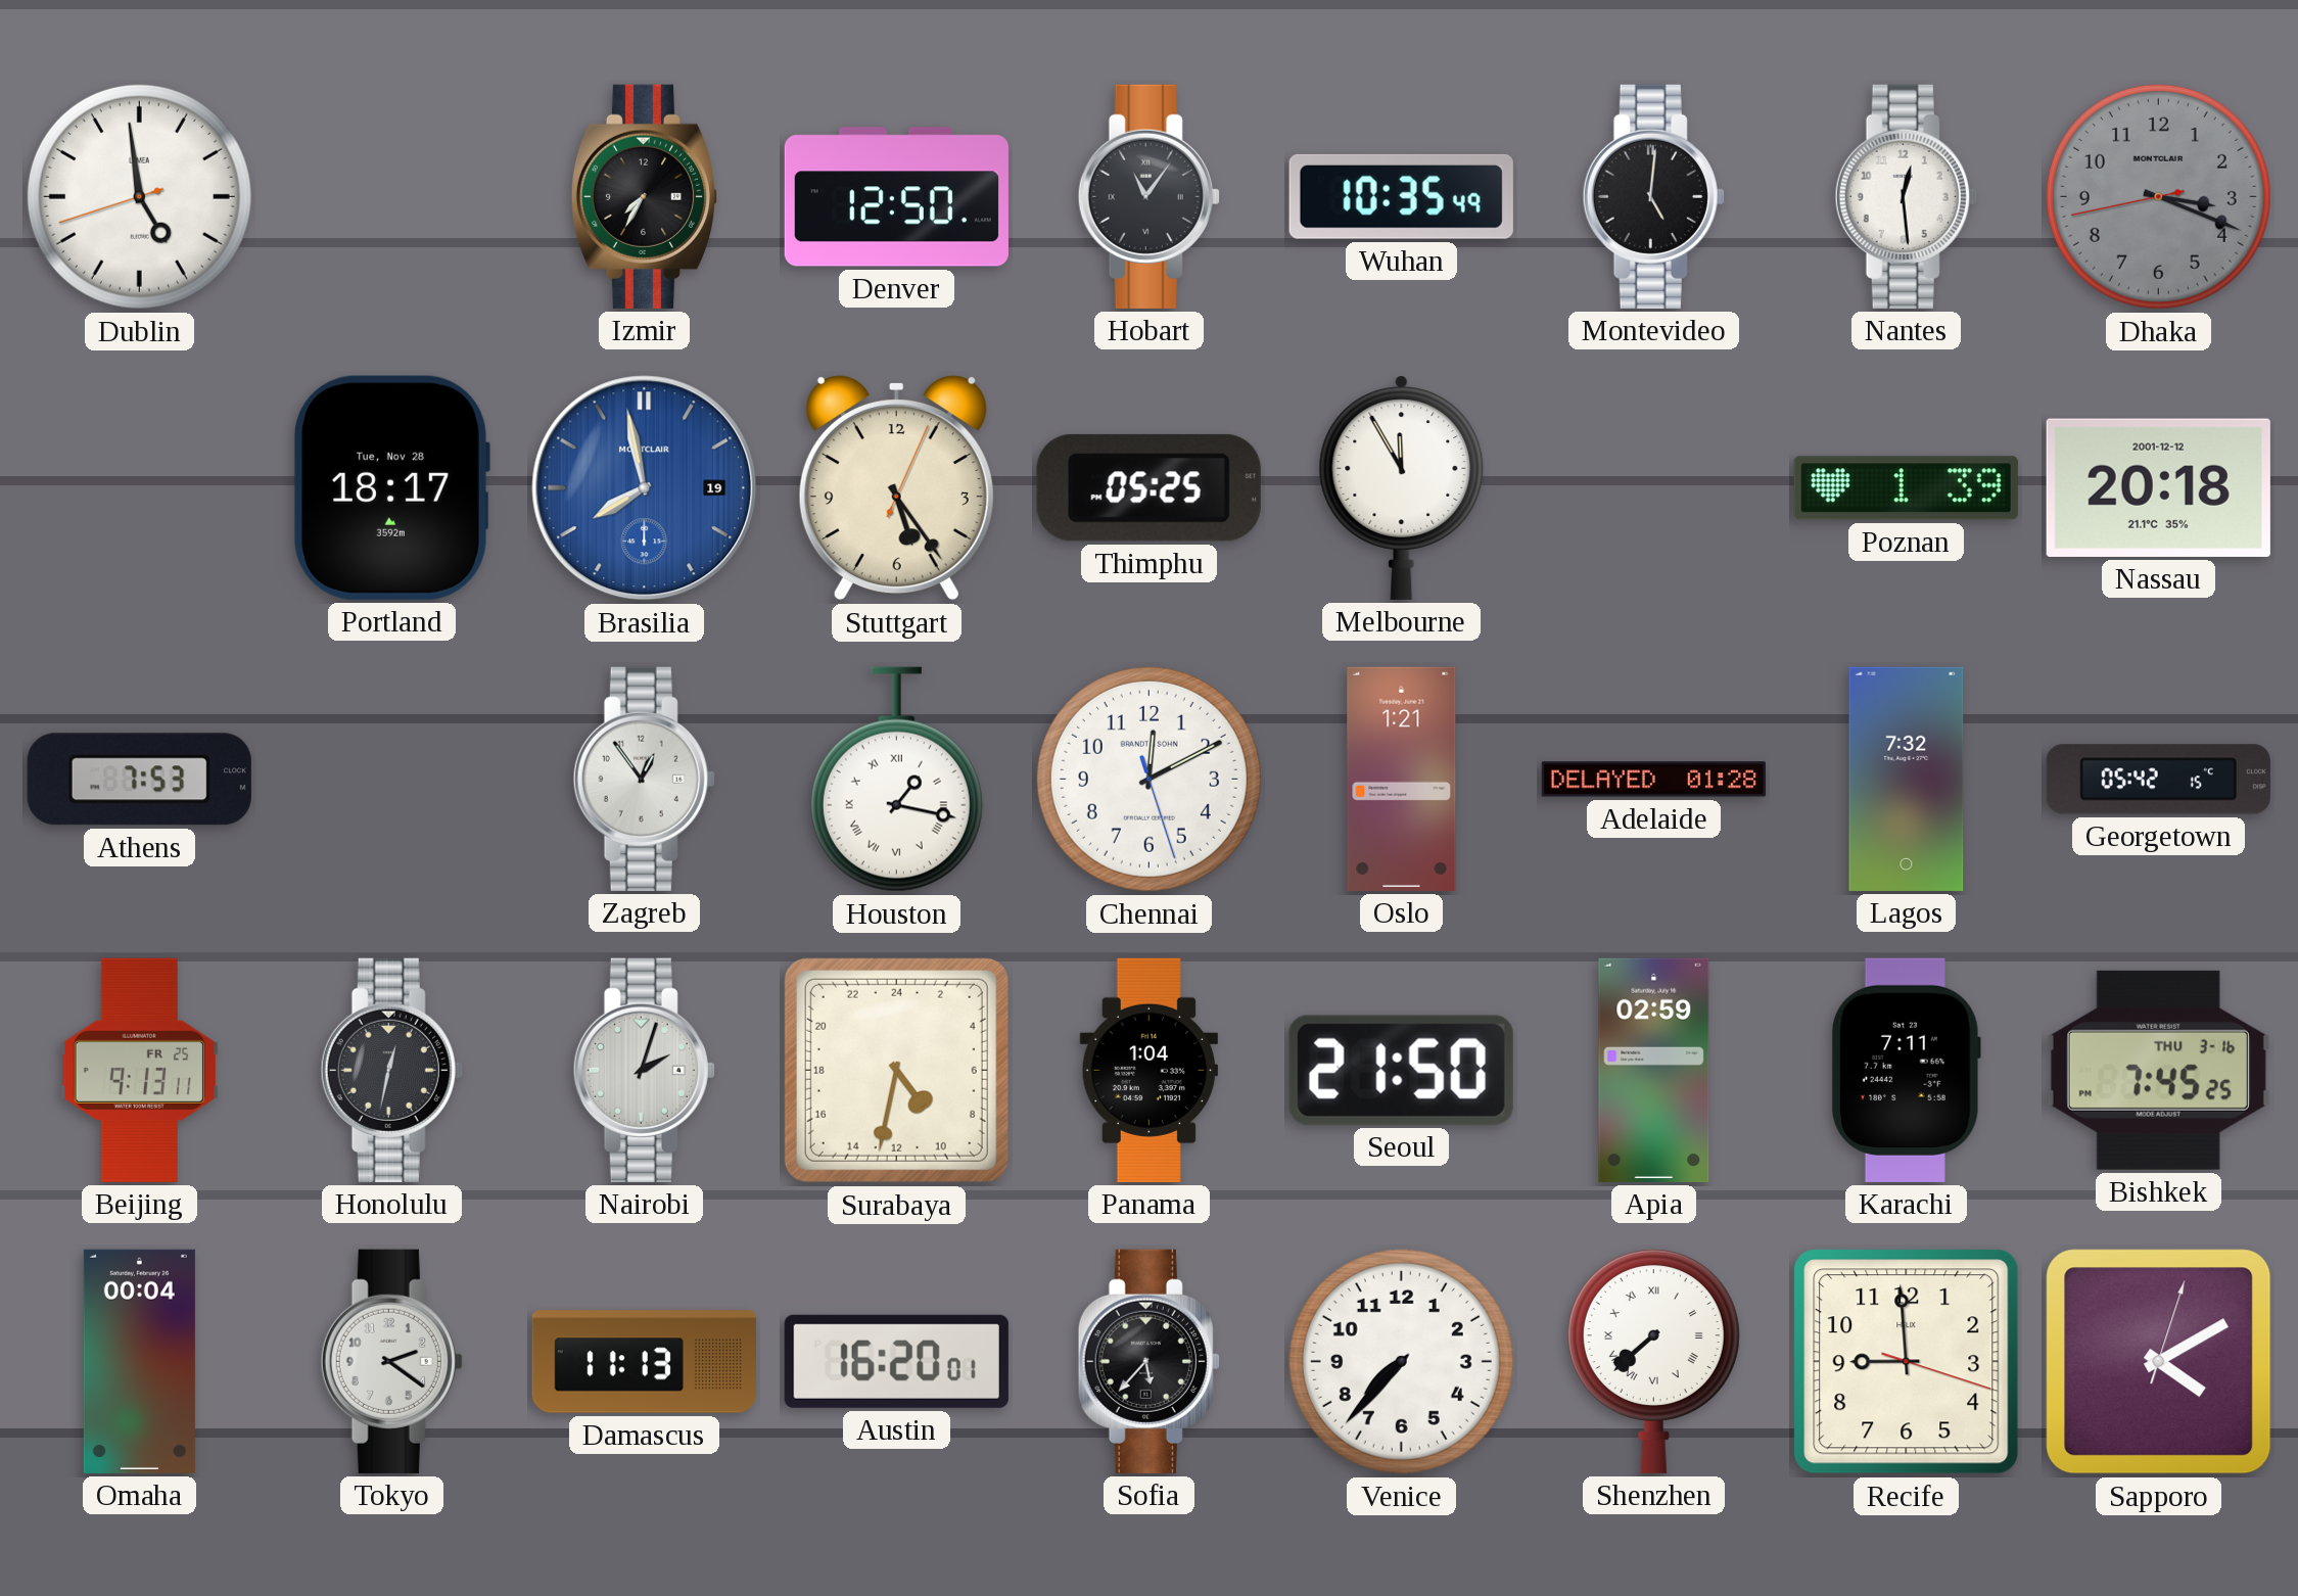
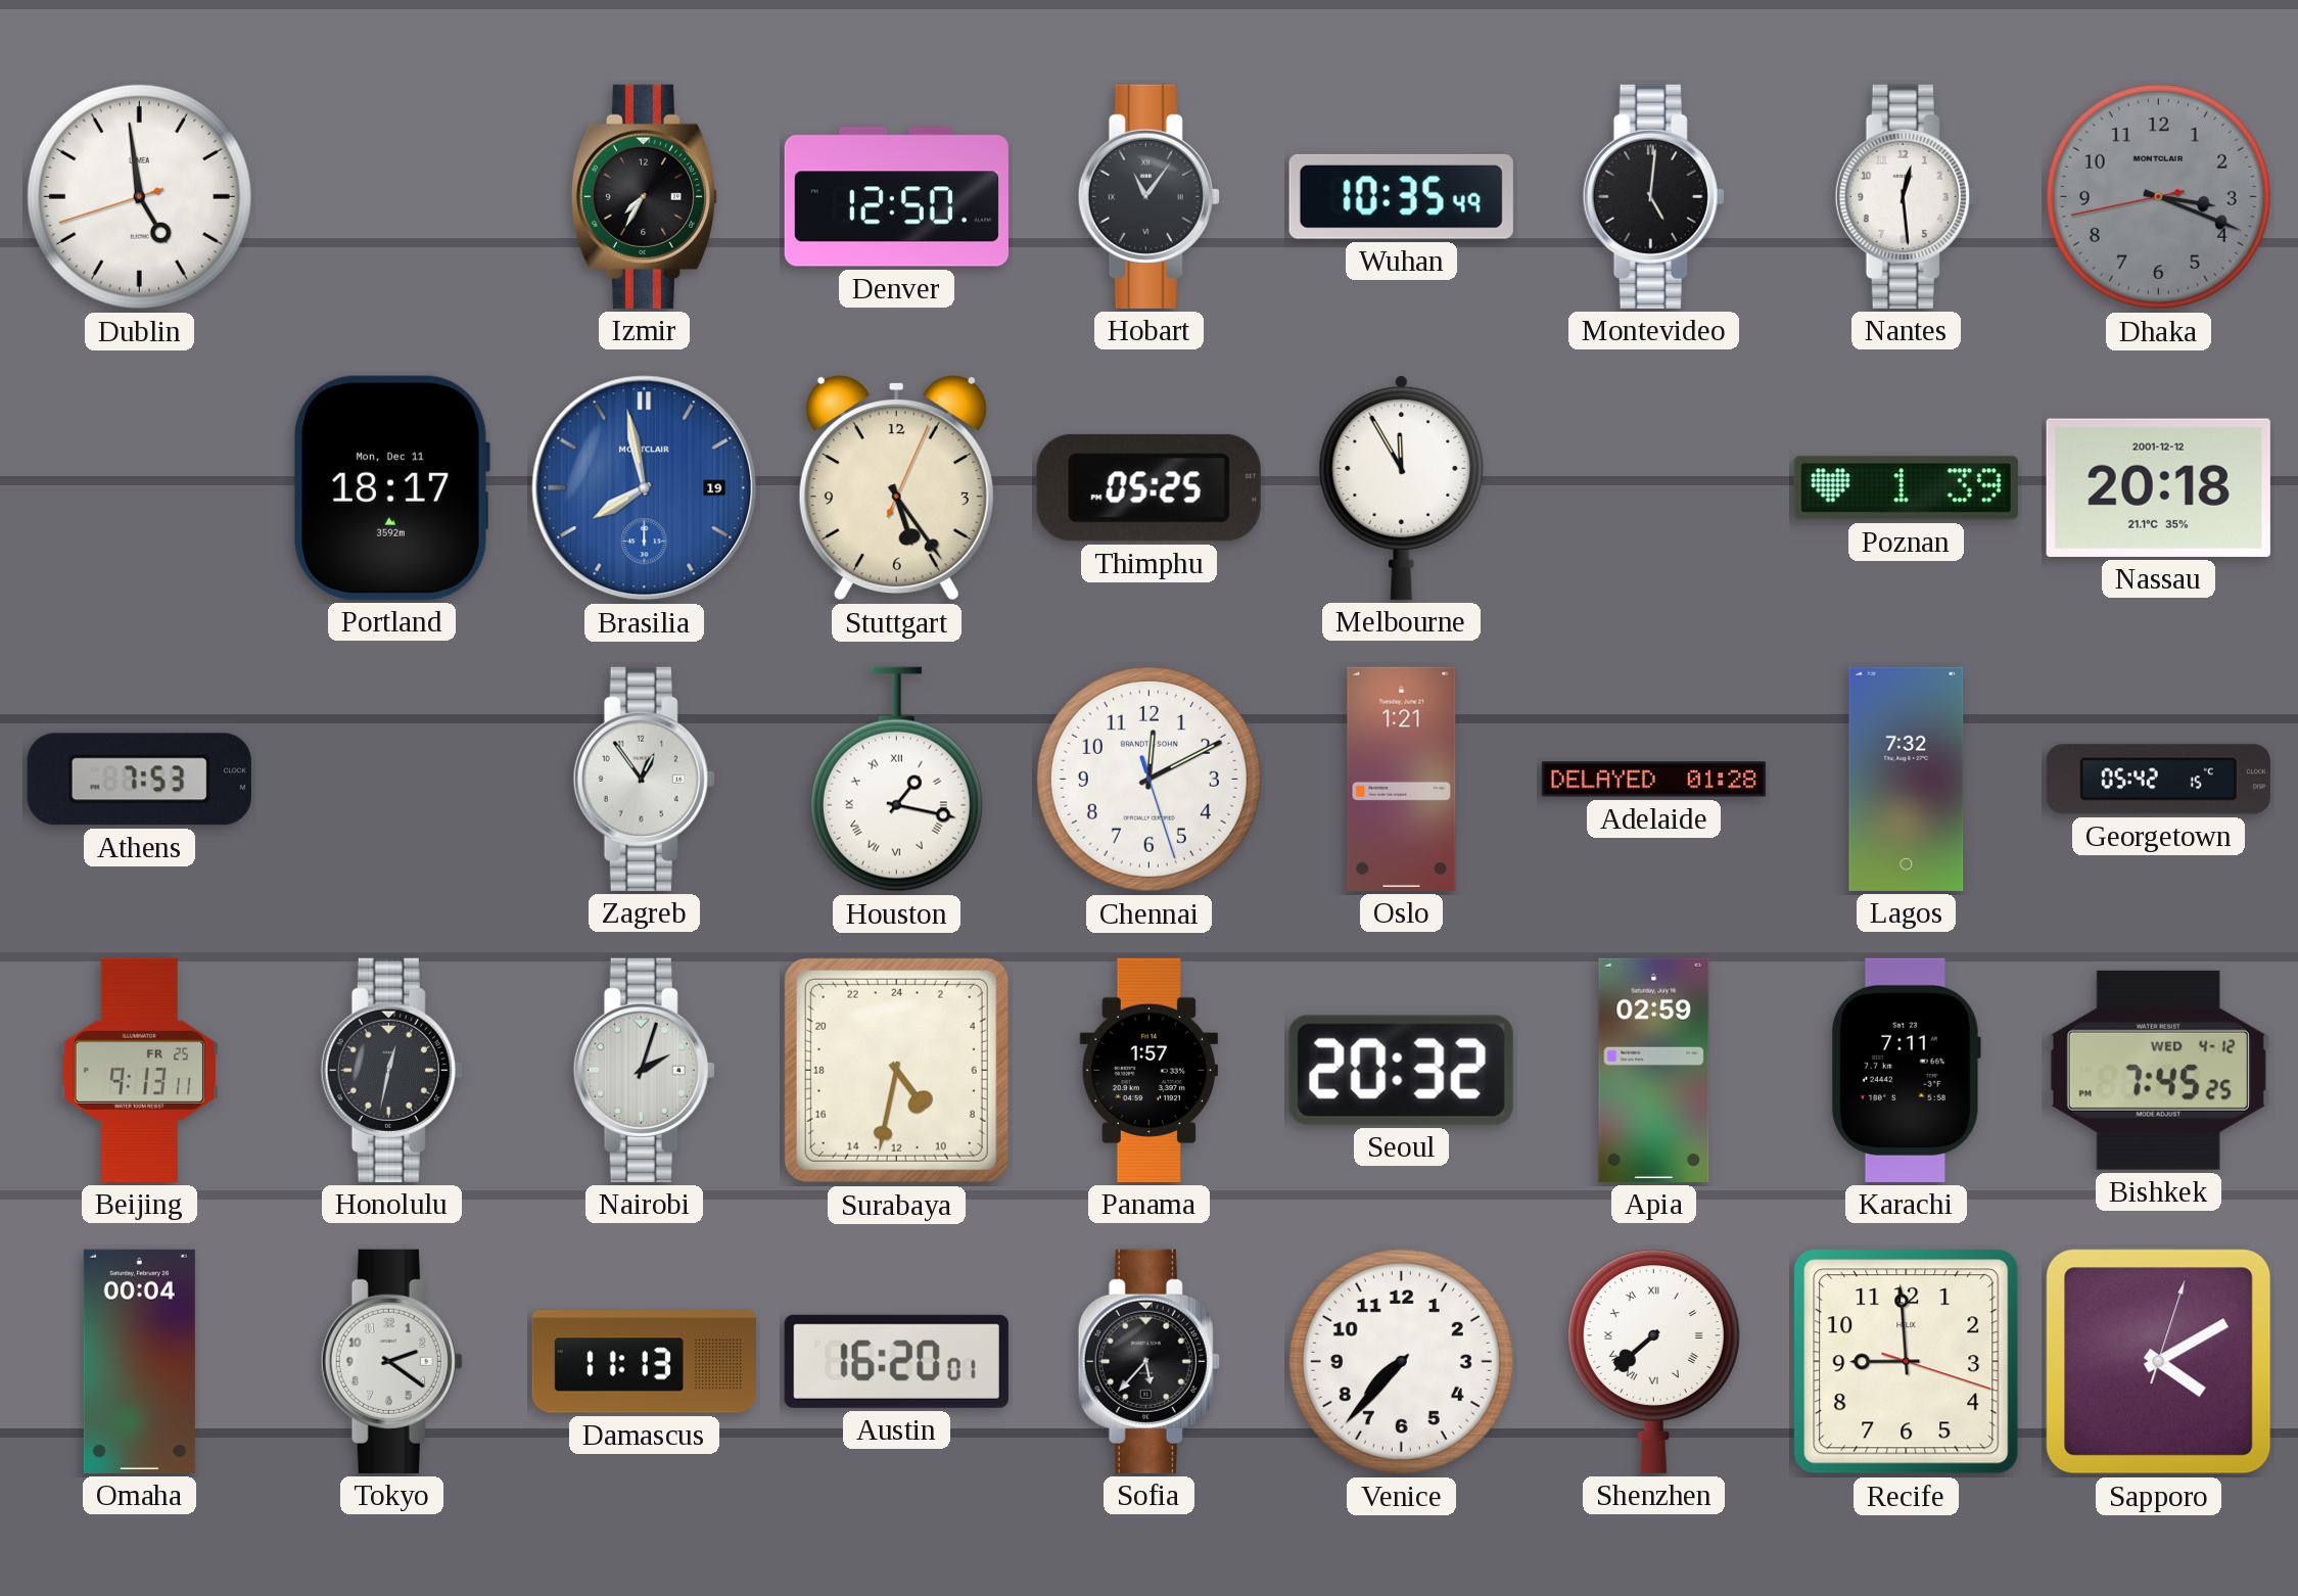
Portland date: Tue, Nov 28 -> Mon, Dec 11 (391, 487)
Panama: 1:04 -> 1:57 (1148, 1070)
Seoul: 21:50 -> 20:32 (1401, 1070)
Bishkek date: THU 3-16 -> WED 4-12 (2158, 1070)
